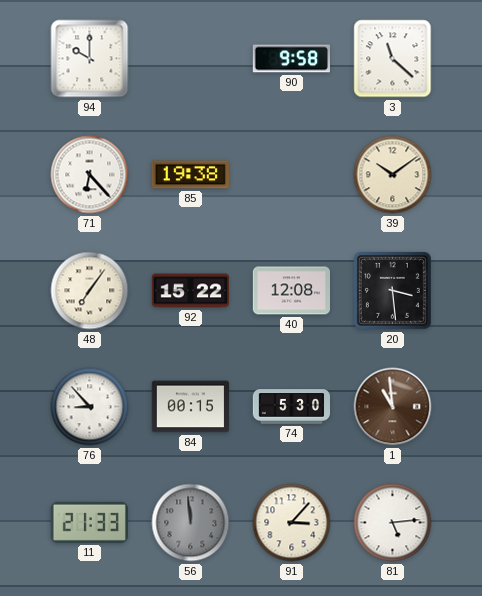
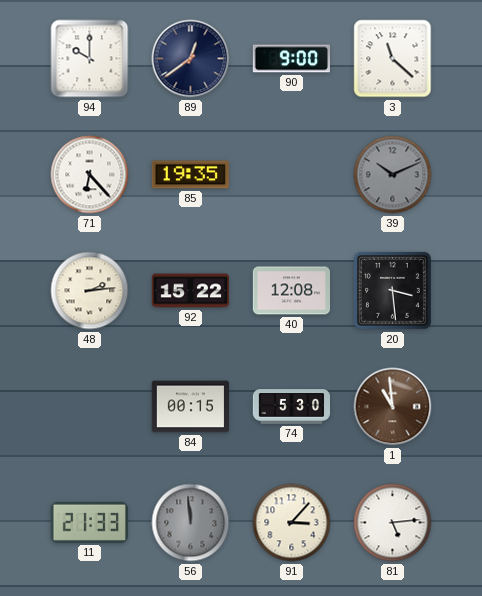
89: none -> 12:39 (191, 59)
90: 9:58 -> 9:00 (291, 59)
85: 19:38 -> 19:35 (190, 175)
39: 10:09 -> 10:11 (393, 175)
39 dial: cream -> grey (393, 175)
48: 7:06 -> 2:14 (90, 291)
76: 8:53 -> none (90, 407)
